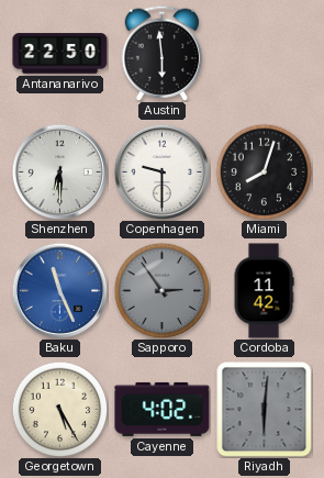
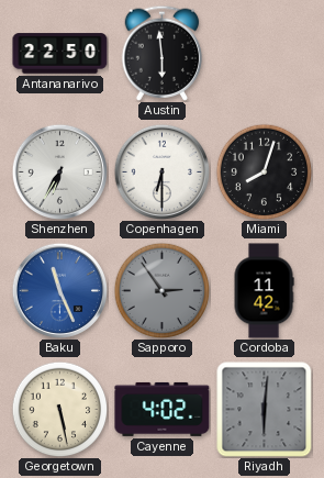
Shenzhen: 6:30 -> 6:35 (59, 171)
Copenhagen: 9:30 -> 6:30 (161, 171)
Georgetown: 5:25 -> 5:28 (59, 409)
